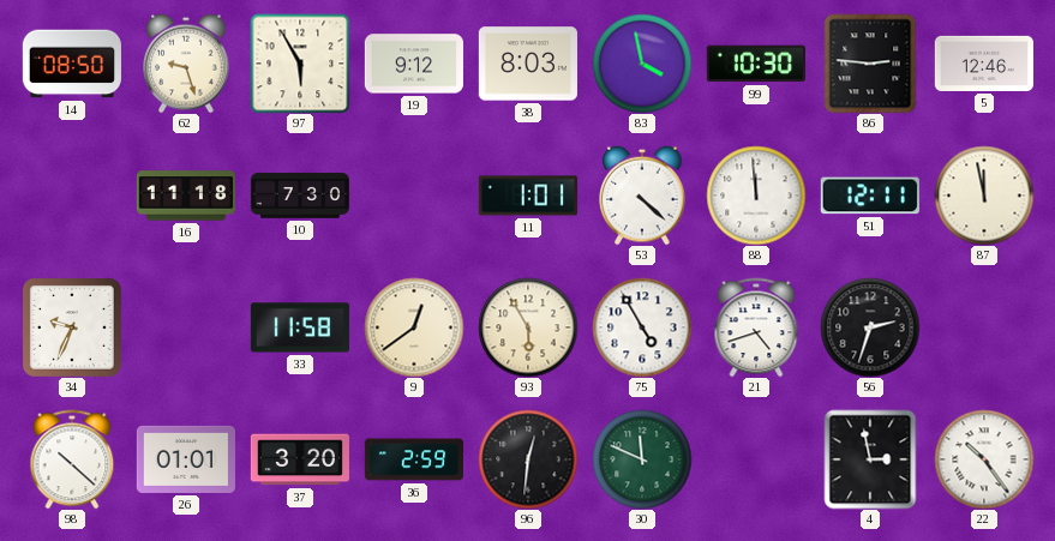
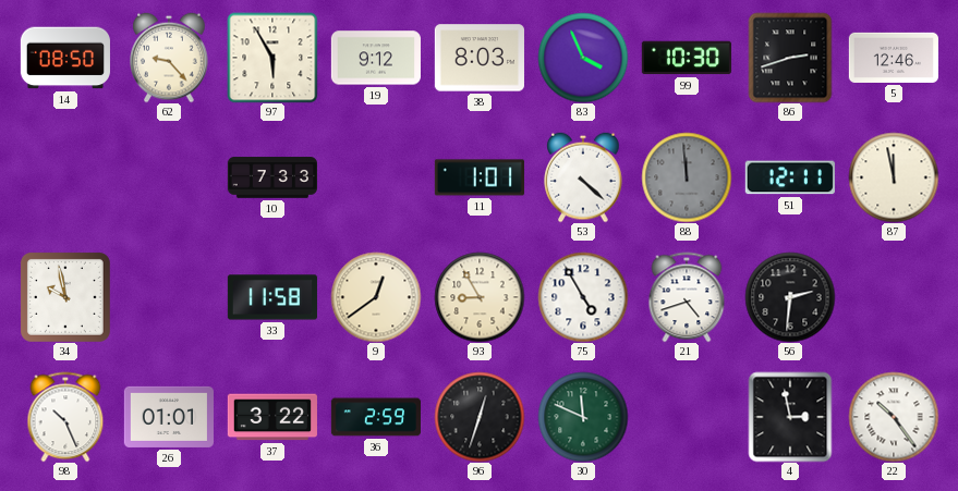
62: 9:27 -> 9:23 (169, 58)
83: 3:58 -> 3:56 (583, 58)
86: 2:46 -> 2:42 (790, 58)
16: 11:18 -> none (186, 196)
10: 7:30 -> 7:33 (271, 177)
88 dial: white -> grey (687, 177)
34: 9:34 -> 9:58 (65, 297)
93: 5:55 -> 8:55 (480, 297)
56: 2:33 -> 2:31 (790, 297)
98: 10:22 -> 10:26 (65, 417)
37: 3:20 -> 3:22 (272, 417)
96: 12:31 -> 12:33 (480, 417)
